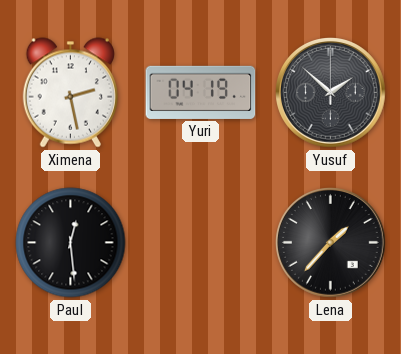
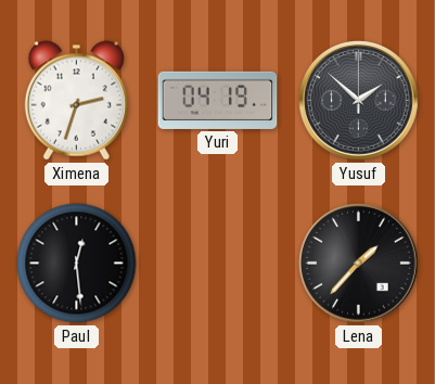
Ximena: 2:28 -> 2:33 (76, 101)
